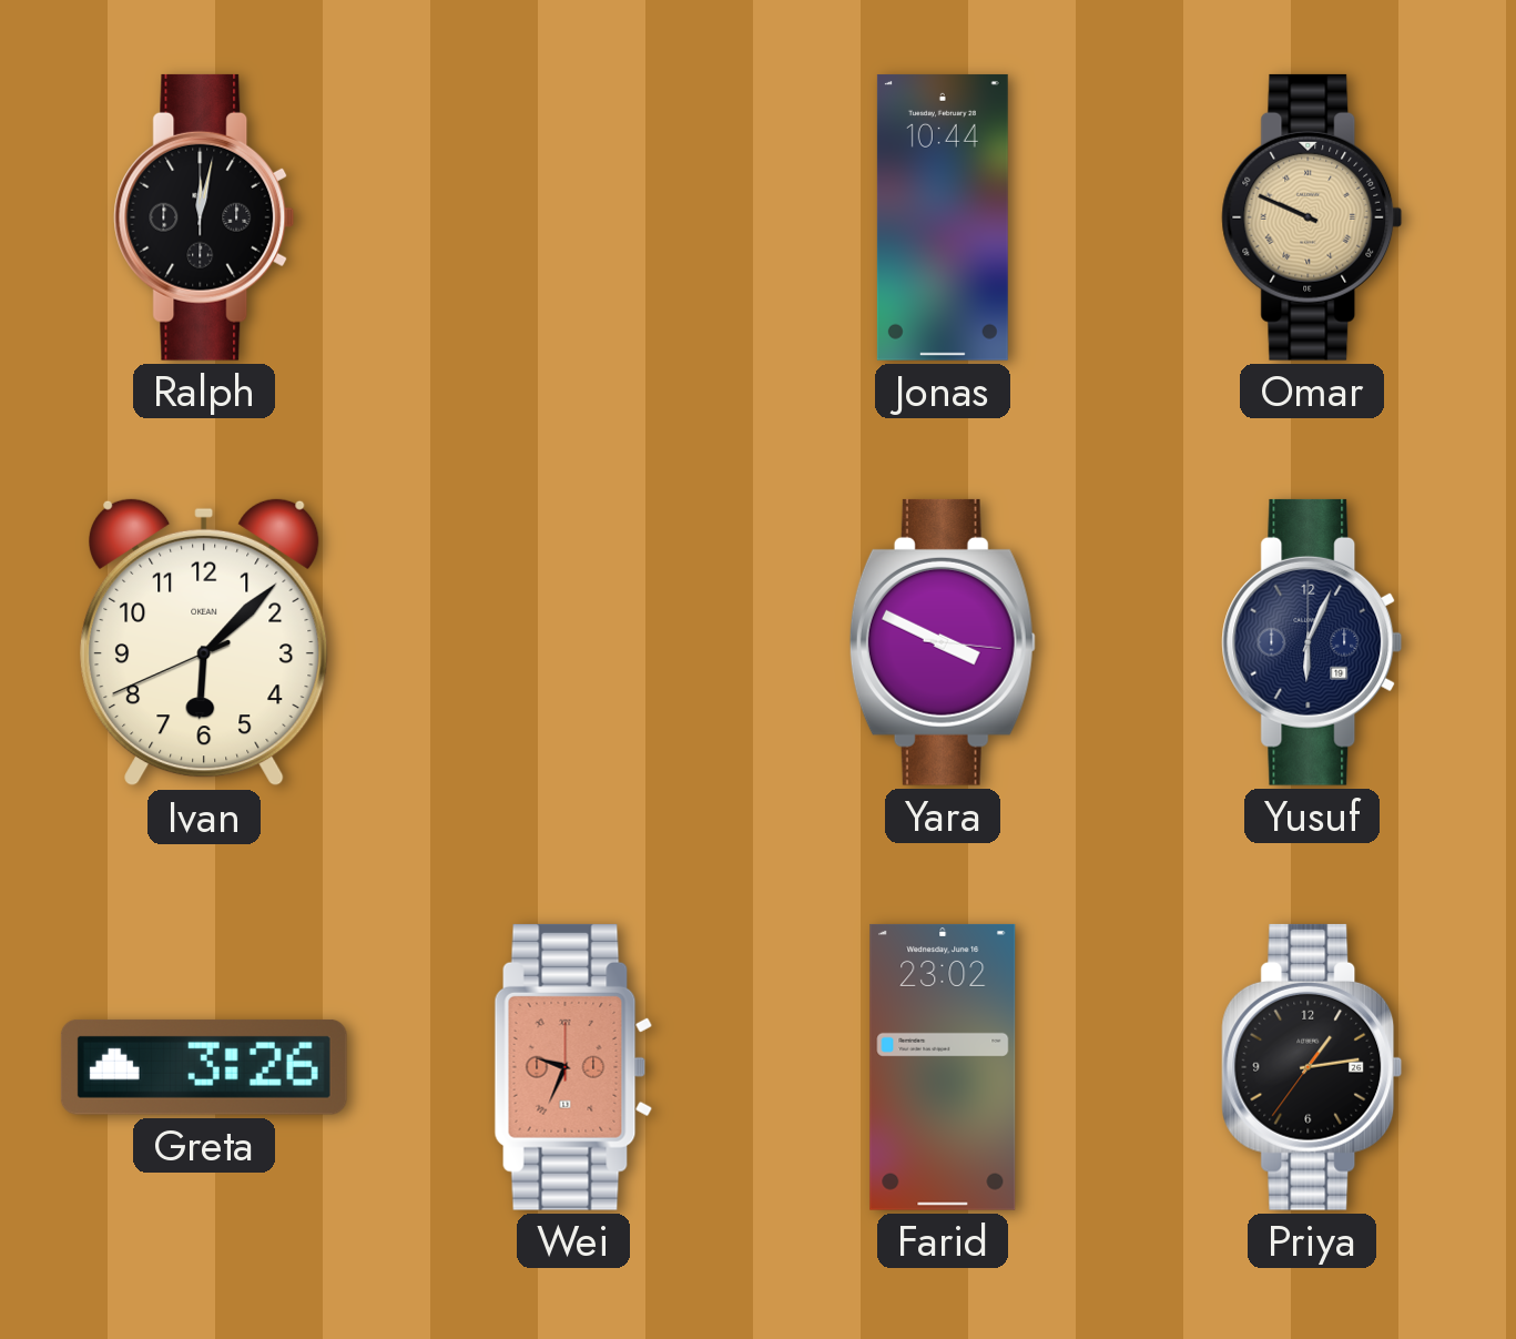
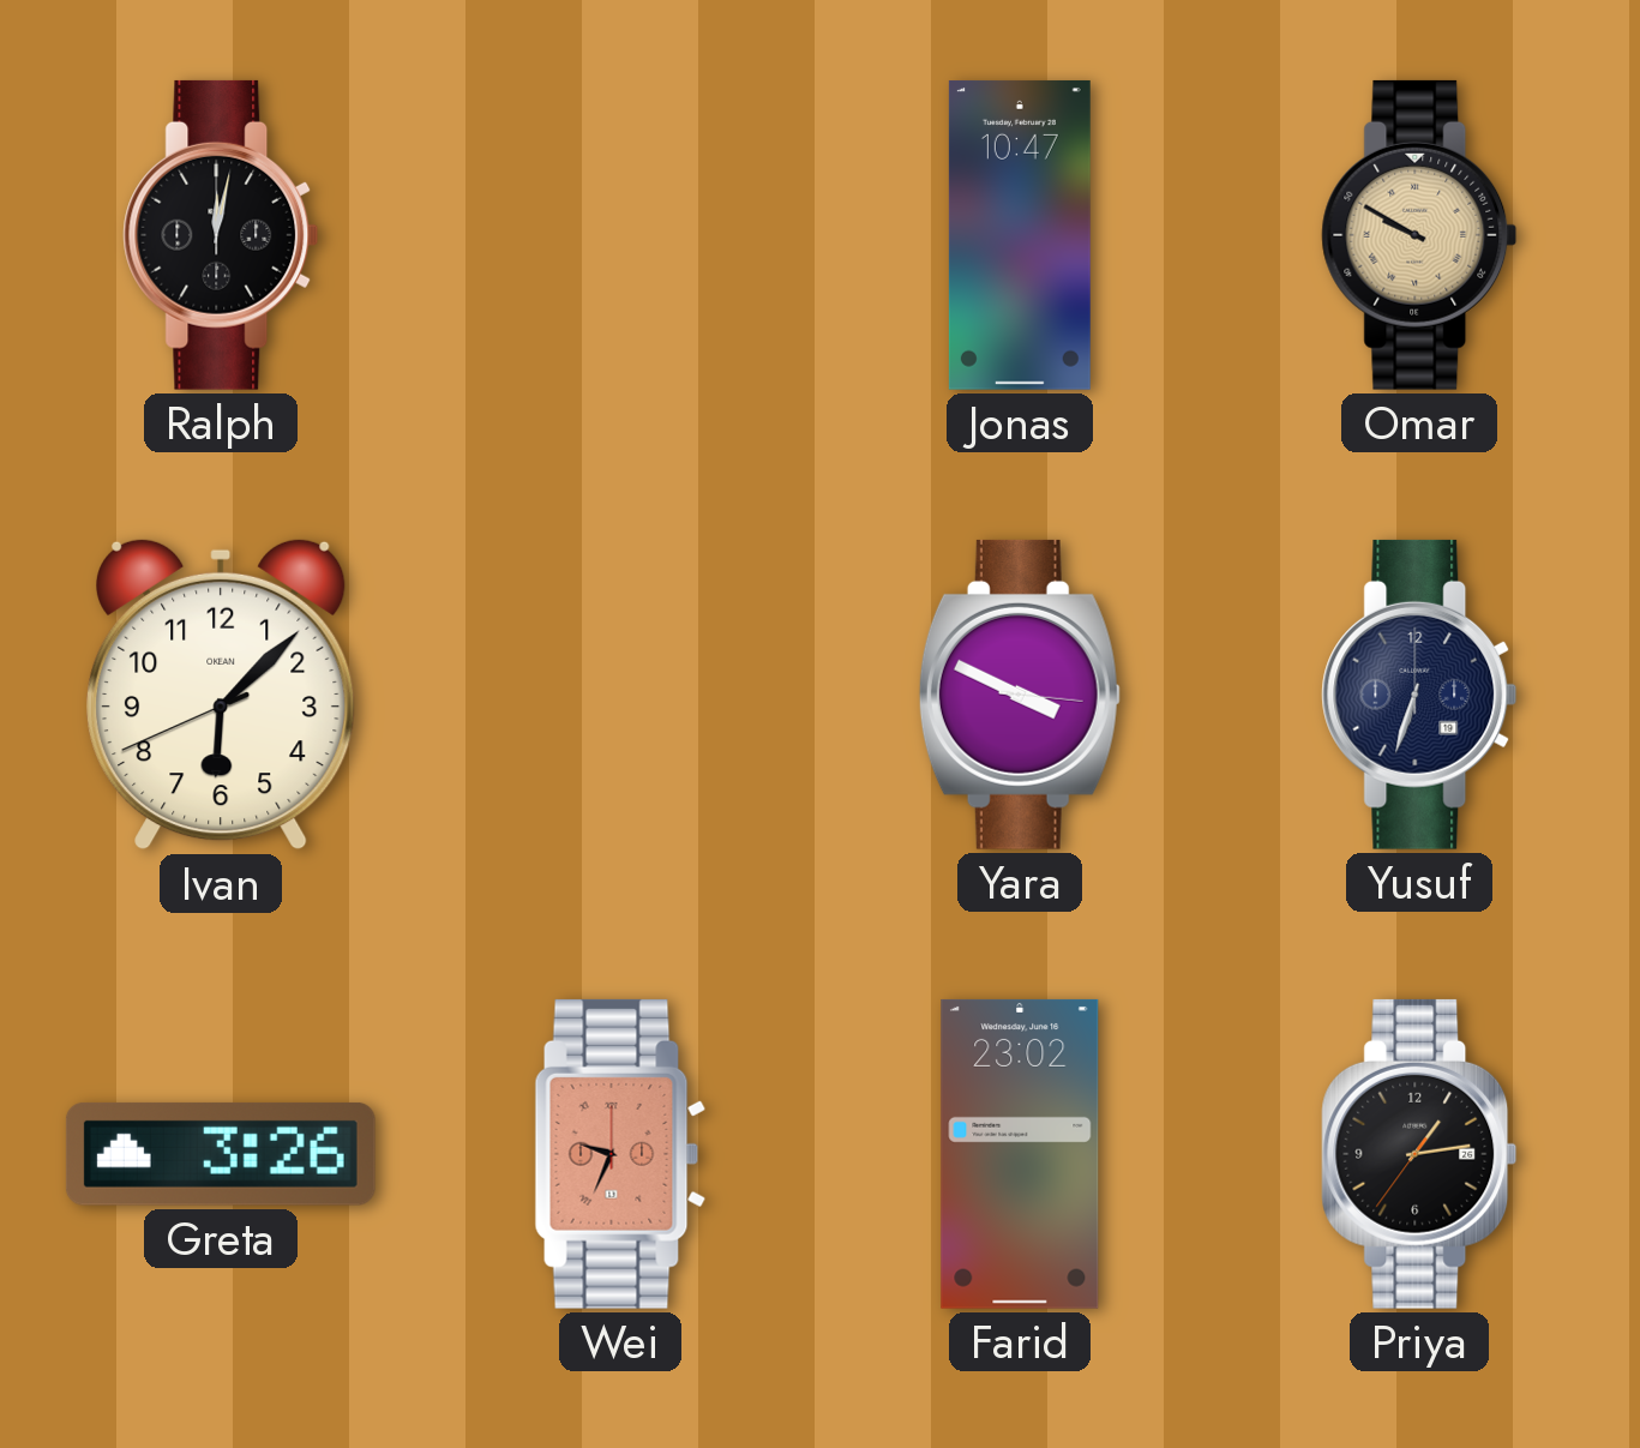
Jonas: 10:44 -> 10:47 (1020, 235)
Omar: 9:49 -> 9:50 (1419, 235)
Yusuf: 6:04 -> 6:33 (1419, 695)
